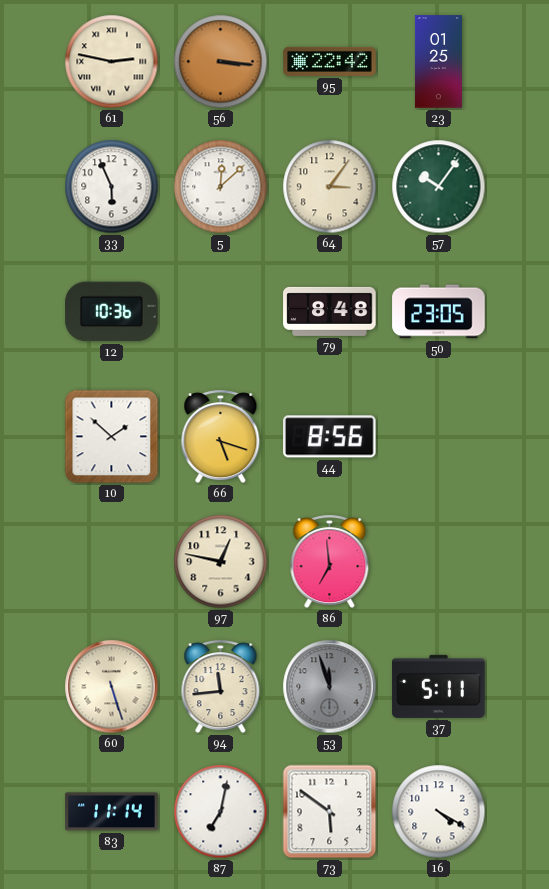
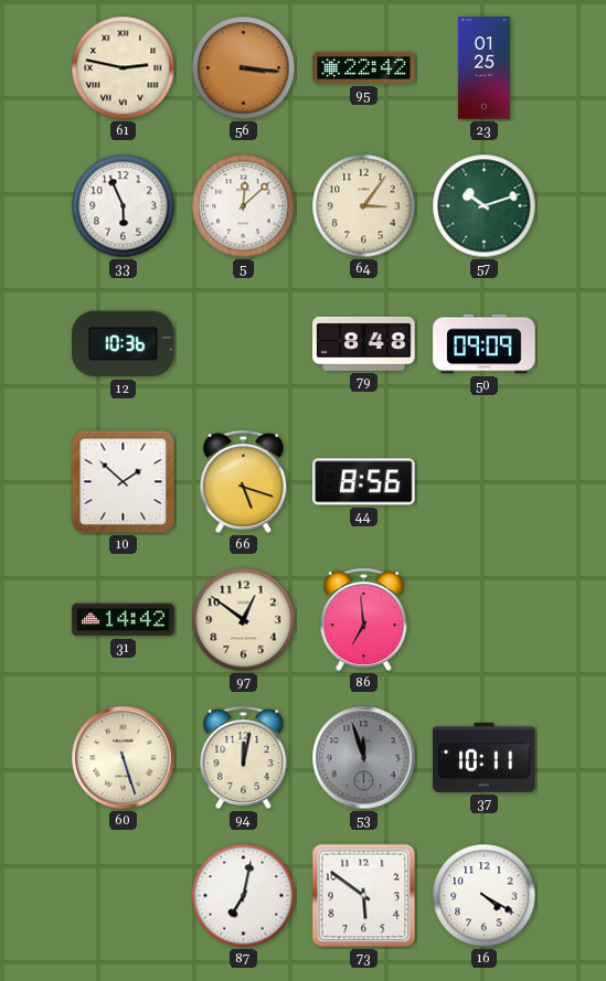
57: 10:06 -> 10:12 (485, 206)
50: 23:05 -> 09:09 (485, 344)
31: none -> 14:42 (124, 620)
97: 12:47 -> 12:51 (244, 620)
94: 11:44 -> 12:02 (244, 758)
37: 5:11 -> 10:11 (485, 757)
83: 11:14 -> none (112, 812)
